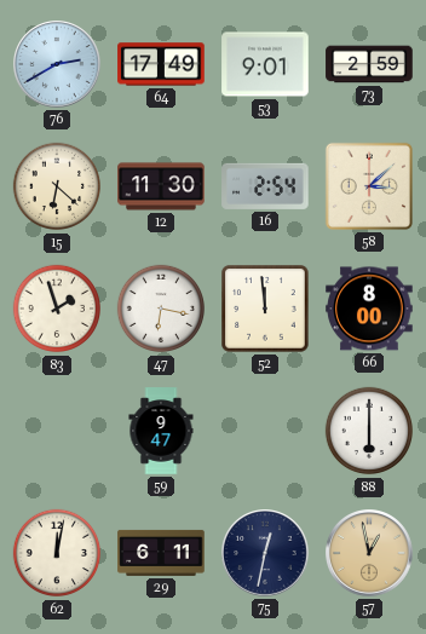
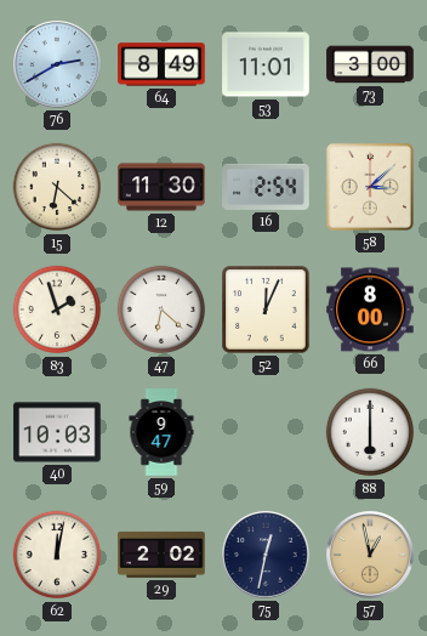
64: 17:49 -> 8:49 (161, 64)
53: 9:01 -> 11:01 (266, 64)
73: 2:59 -> 3:00 (370, 64)
47: 6:17 -> 6:22 (161, 310)
52: 11:59 -> 12:04 (266, 310)
40: none -> 10:03 (57, 432)
29: 6:11 -> 2:02 (161, 555)
